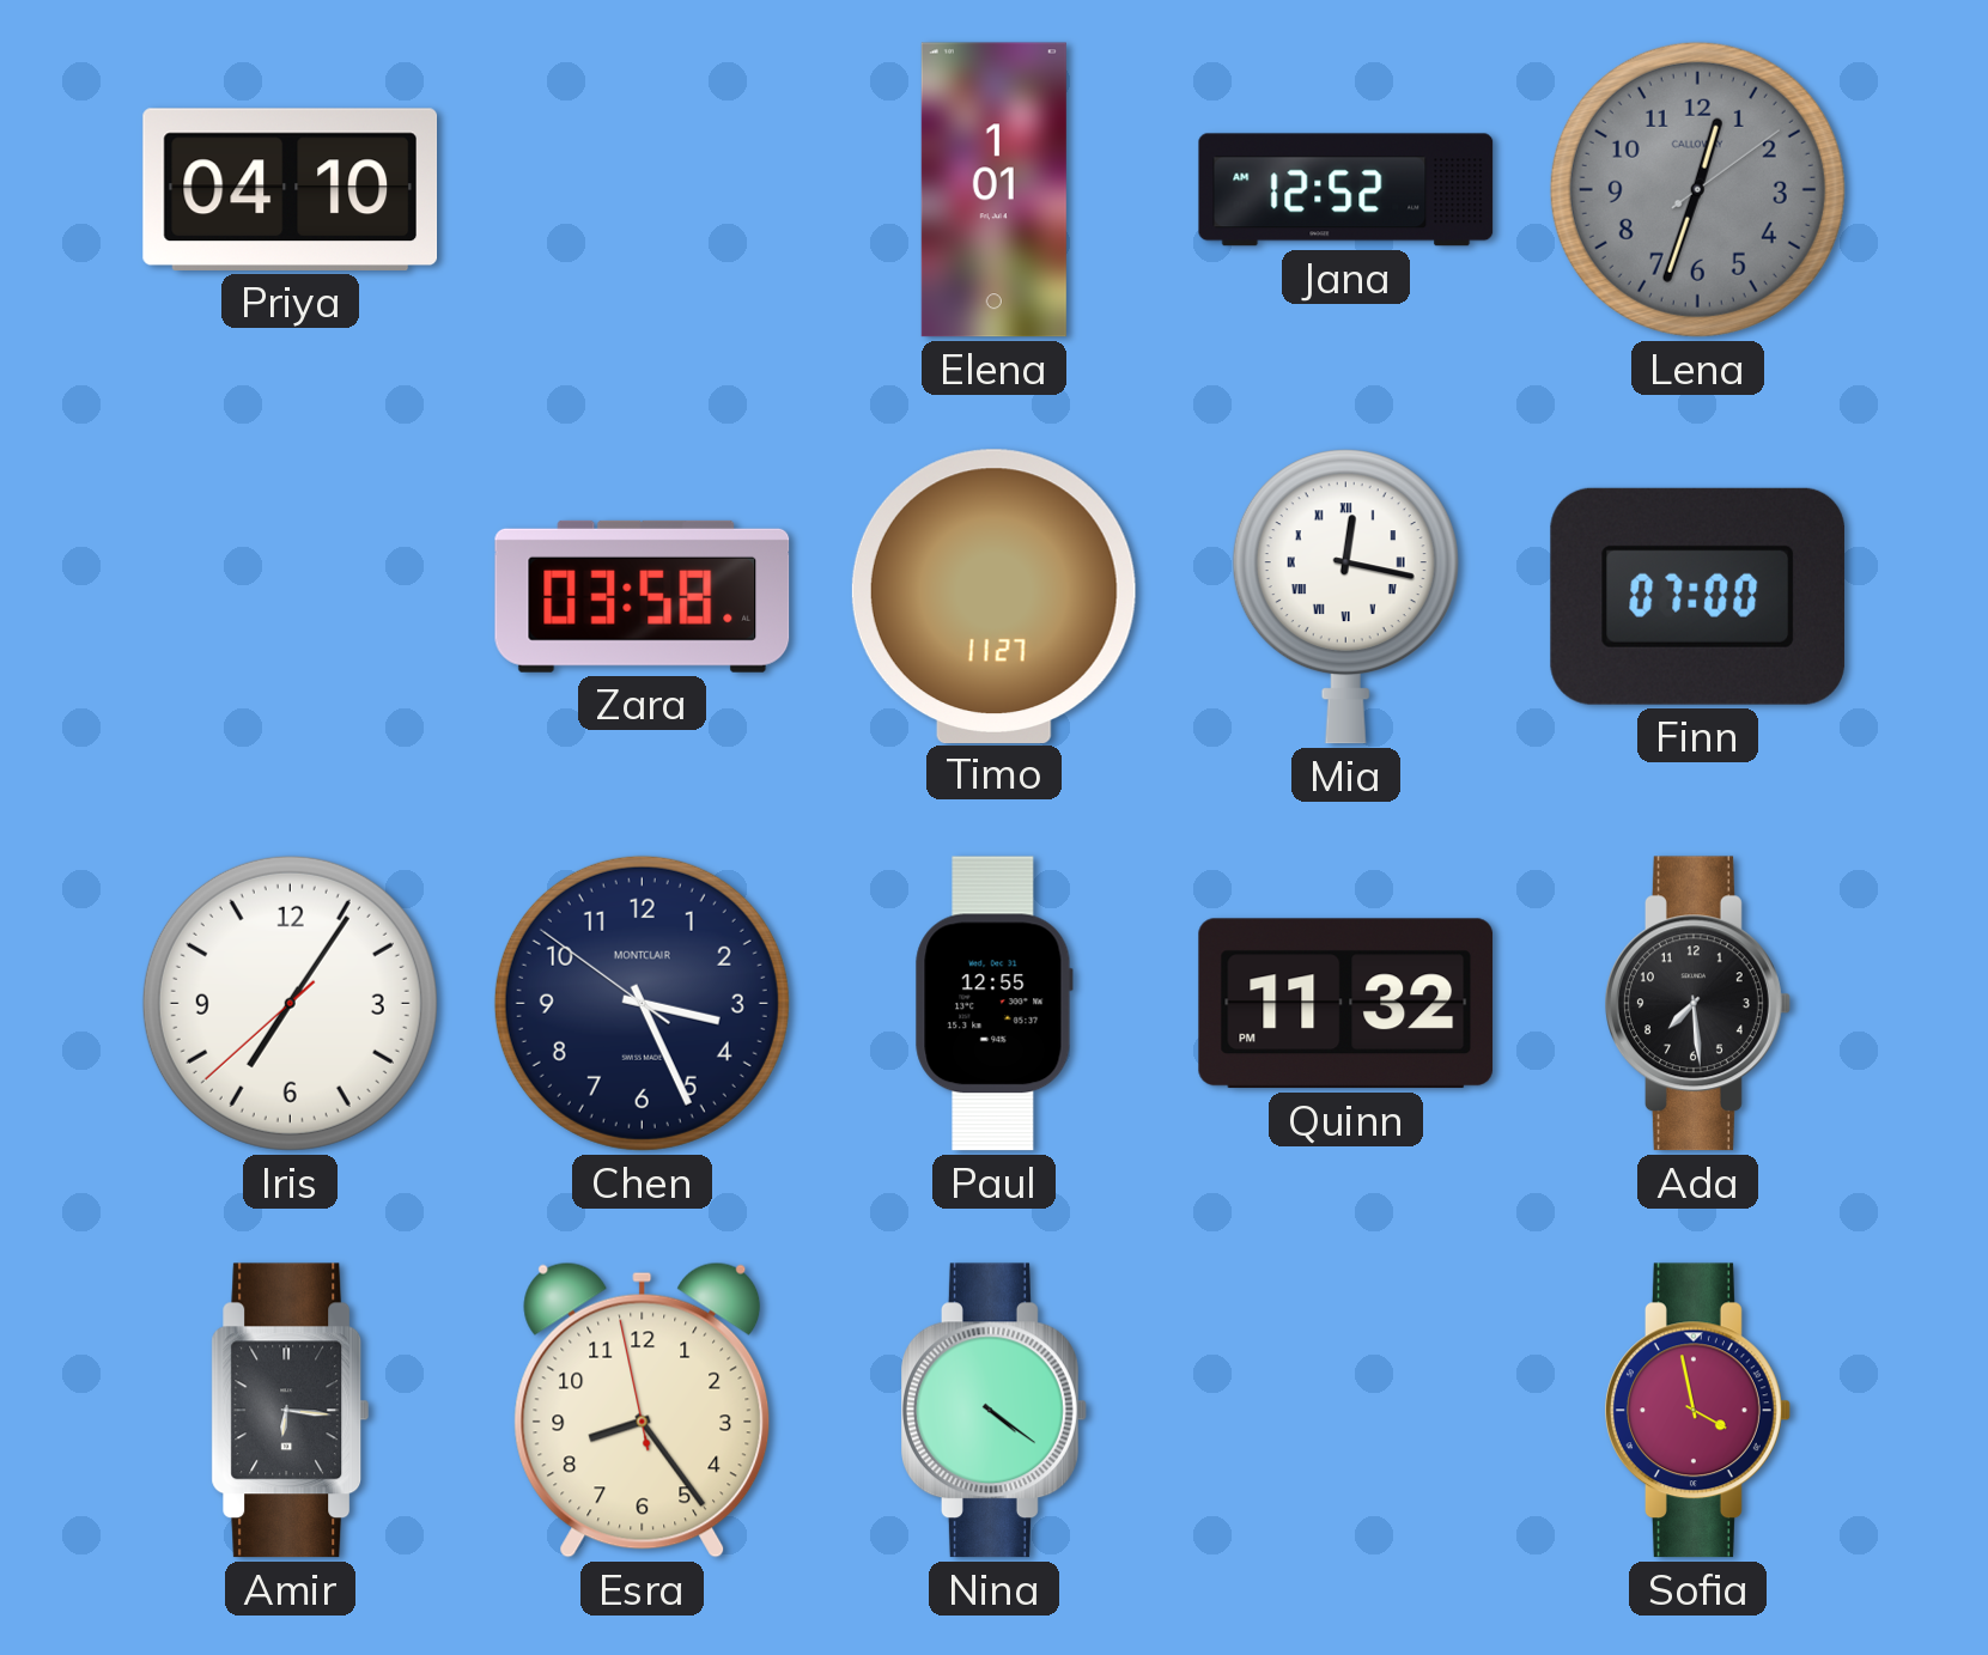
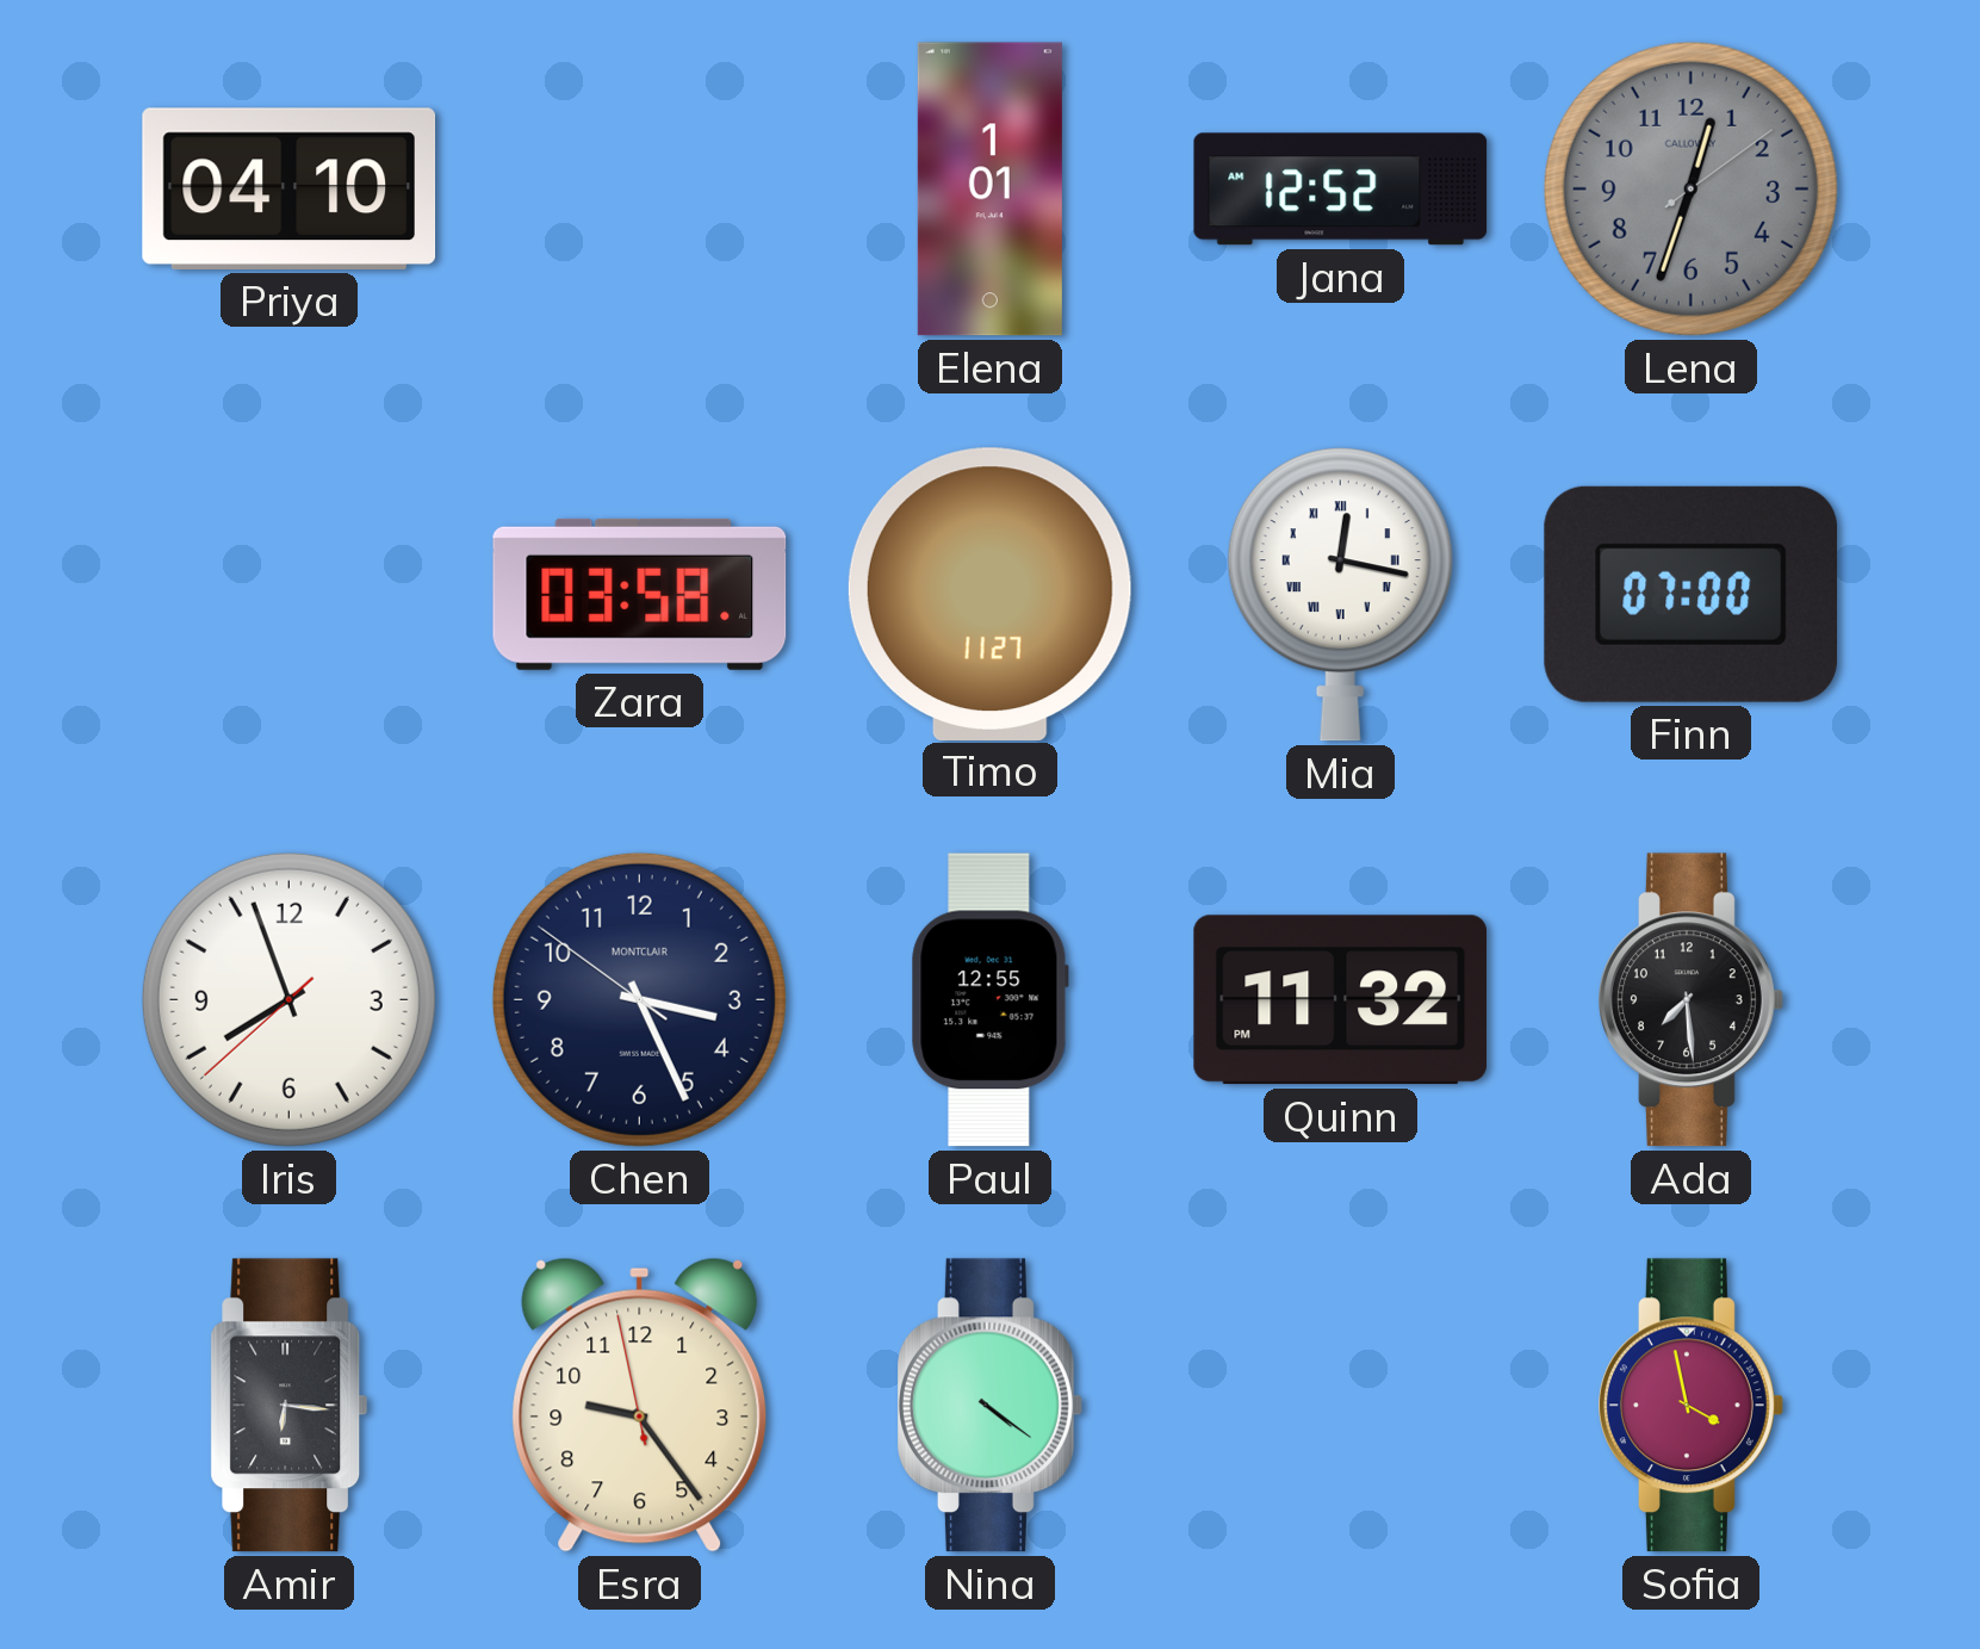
Iris: 7:05 -> 7:56 (288, 999)
Esra: 8:23 -> 9:23 (640, 1405)
